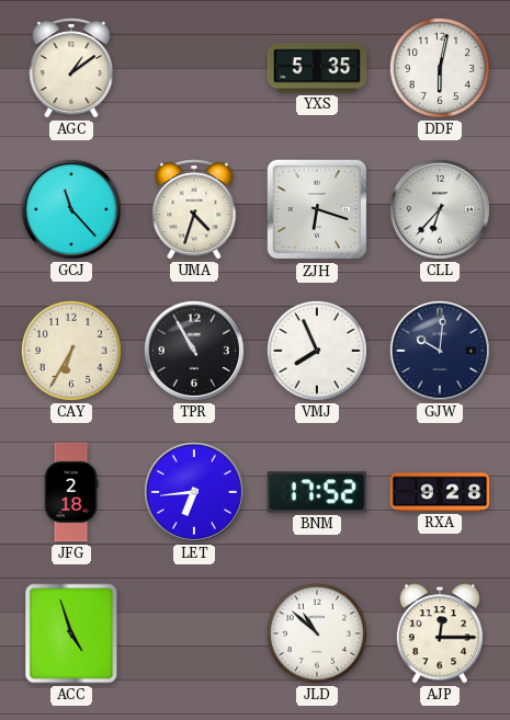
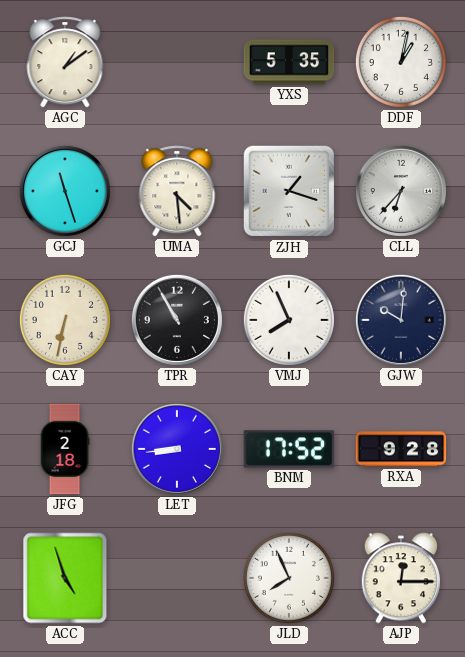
DDF: 6:02 -> 1:02 (401, 62)
GCJ: 11:23 -> 11:27 (65, 191)
UMA: 4:33 -> 4:29 (177, 191)
ZJH: 6:18 -> 1:18 (289, 191)
CAY: 6:35 -> 6:32 (65, 320)
LET: 6:44 -> 8:44 (177, 449)
JLD: 10:52 -> 7:56 (289, 578)
